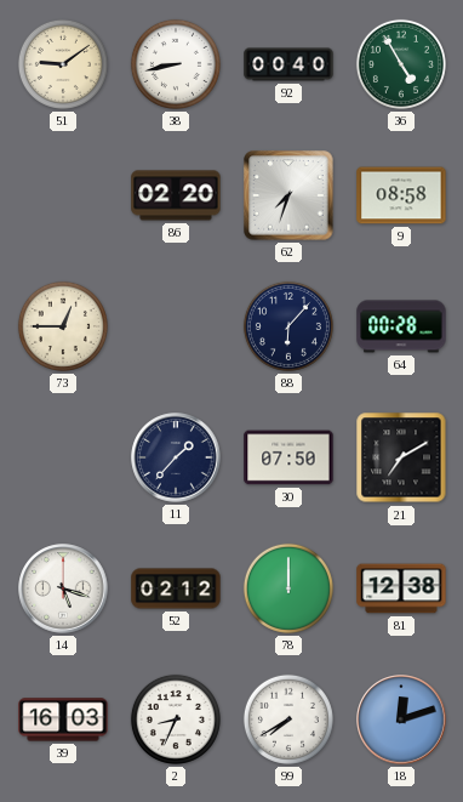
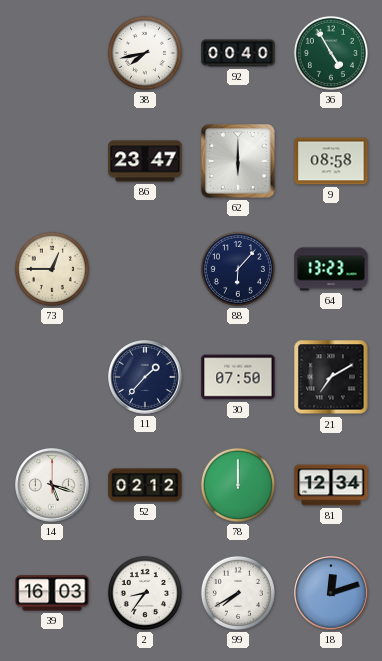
51: 9:09 -> none (63, 64)
38: 8:43 -> 7:43 (145, 53)
86: 02:20 -> 23:47 (145, 161)
62: 7:33 -> 6:00 (238, 161)
64: 00:28 -> 13:23 (331, 269)
81: 12:38 -> 12:34 (331, 485)
2: 8:34 -> 8:36 (145, 593)
